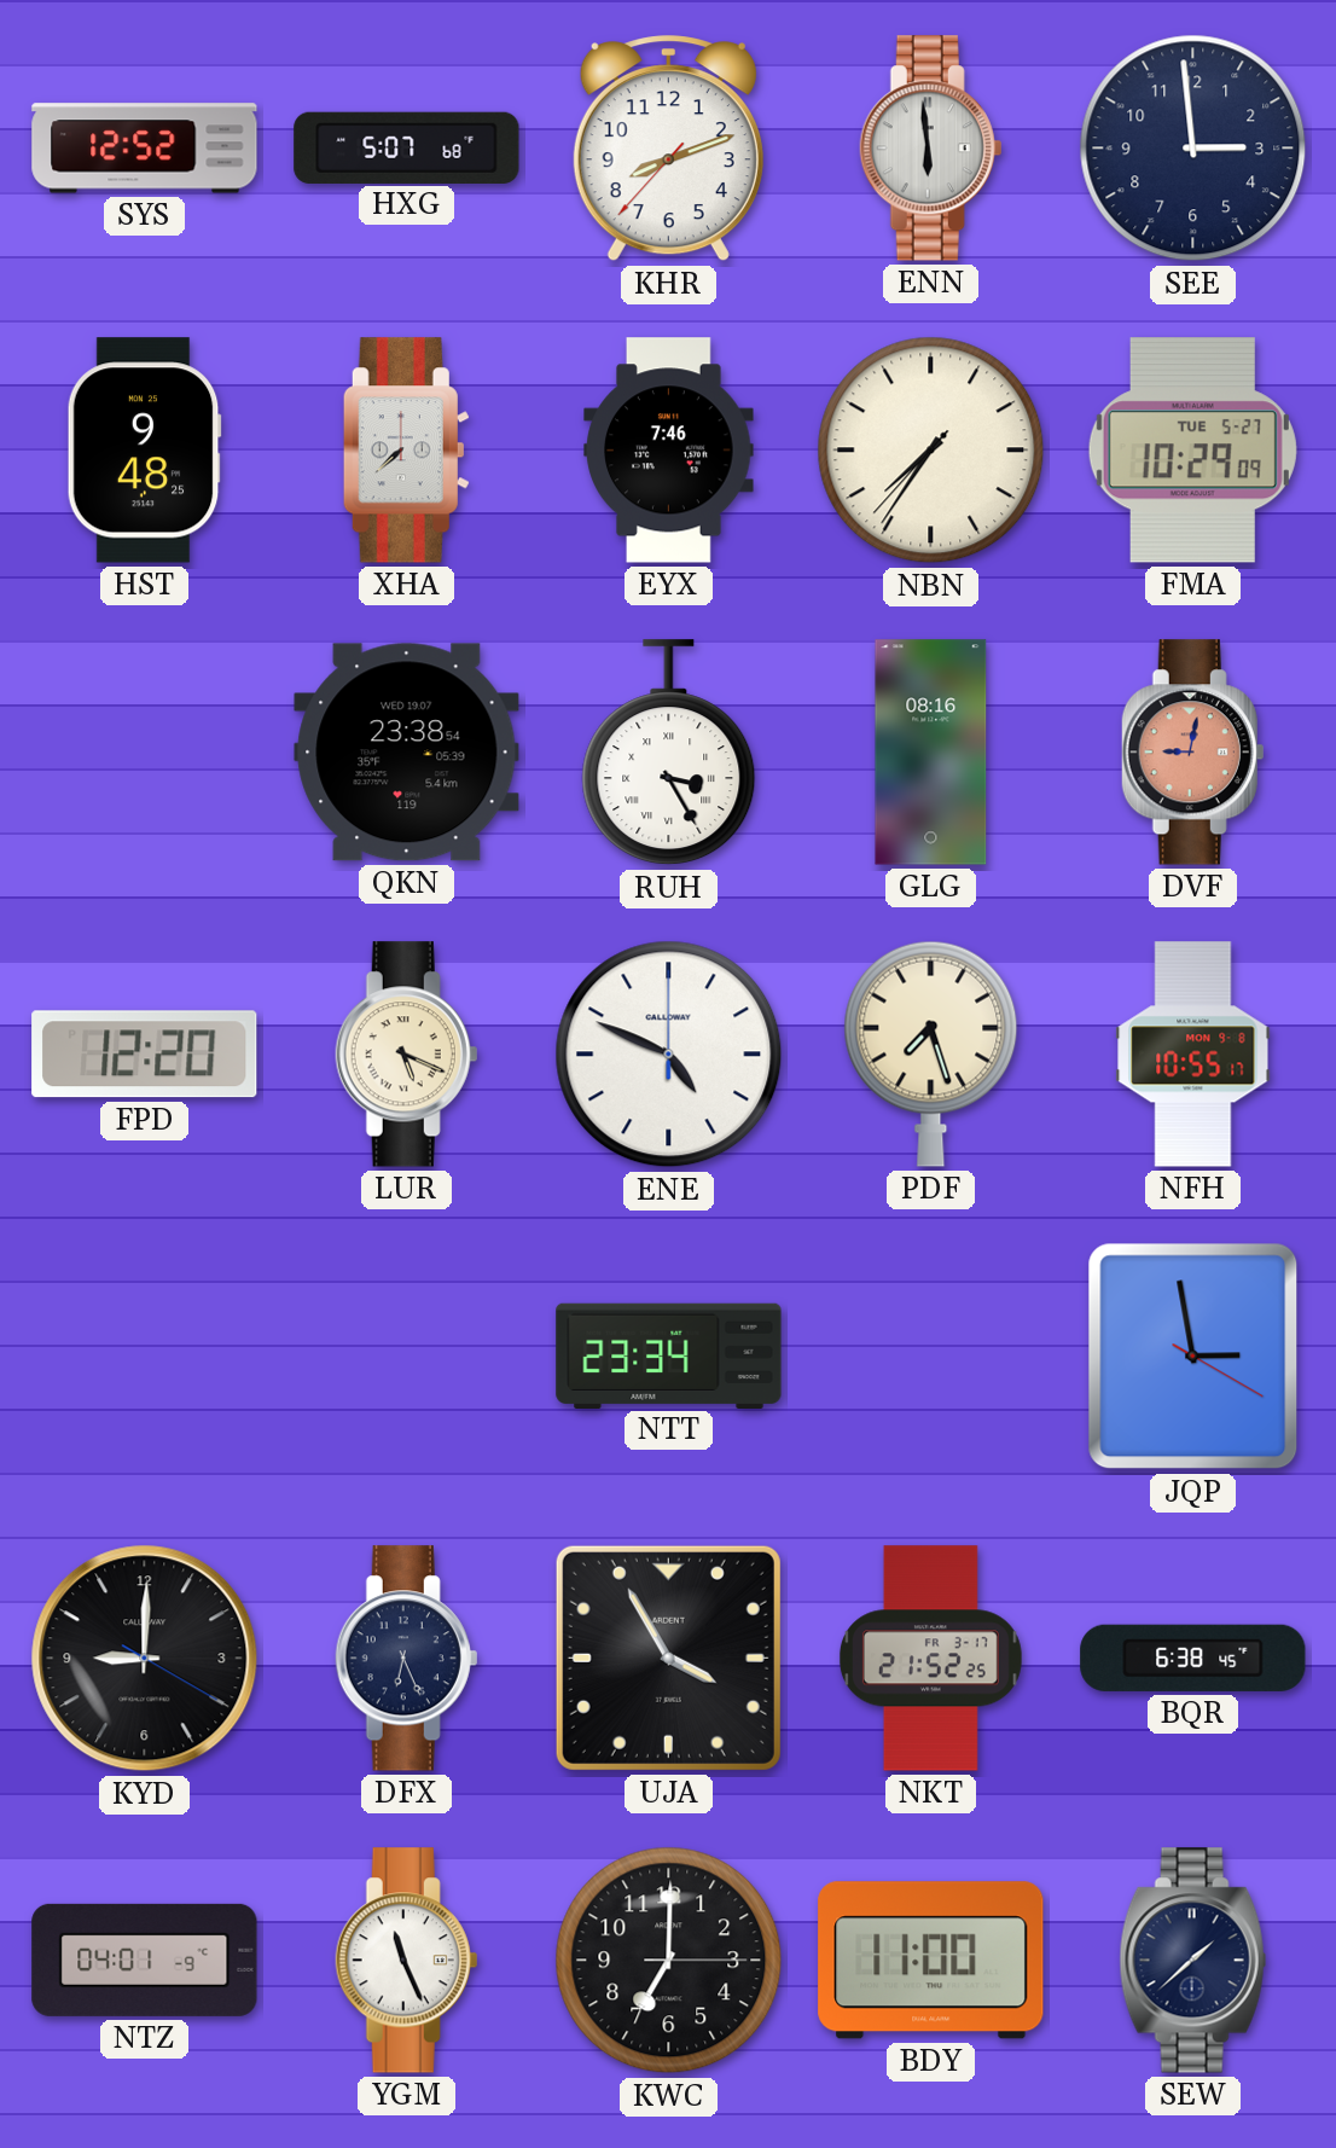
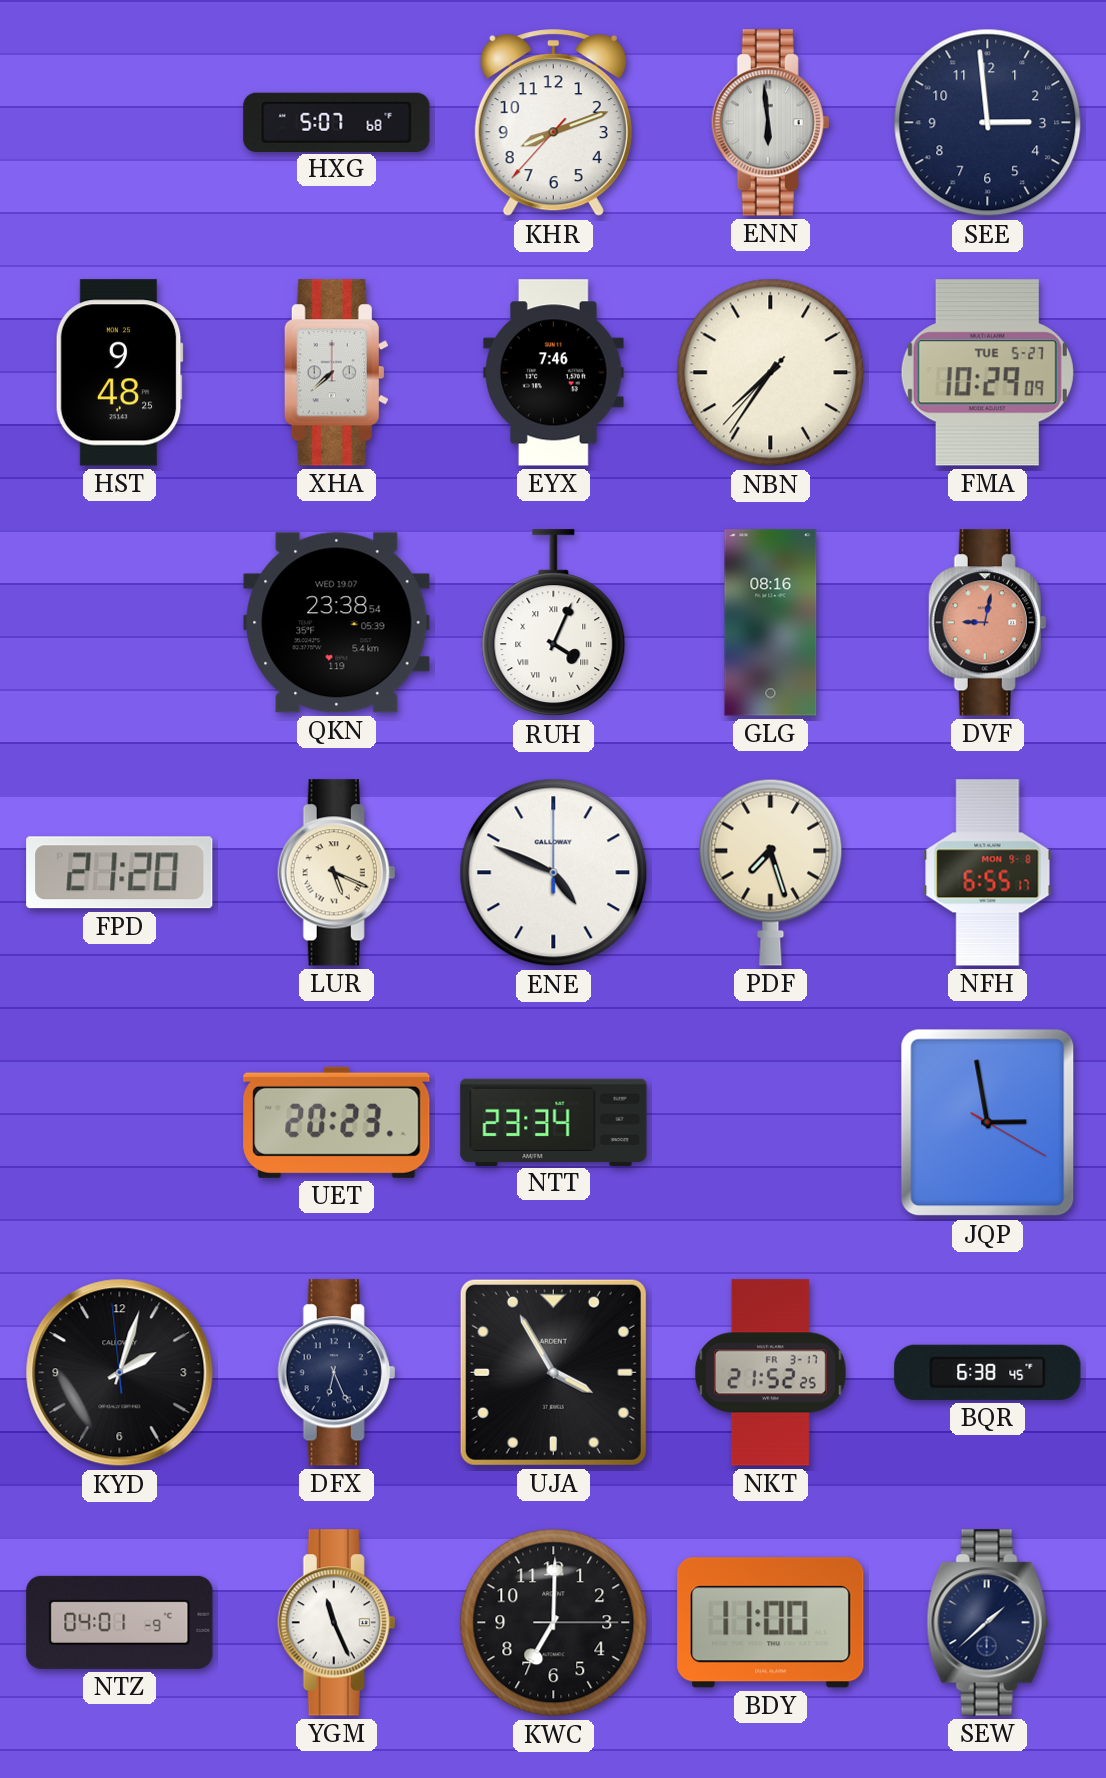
SYS: 12:52 -> none (145, 149)
RUH: 3:25 -> 4:04 (554, 623)
FPD: 12:20 -> 21:20 (120, 873)
NFH: 10:55 -> 6:55 (988, 873)
UET: none -> 20:23 (337, 1122)
KYD: 9:00 -> 2:02 (120, 1373)
